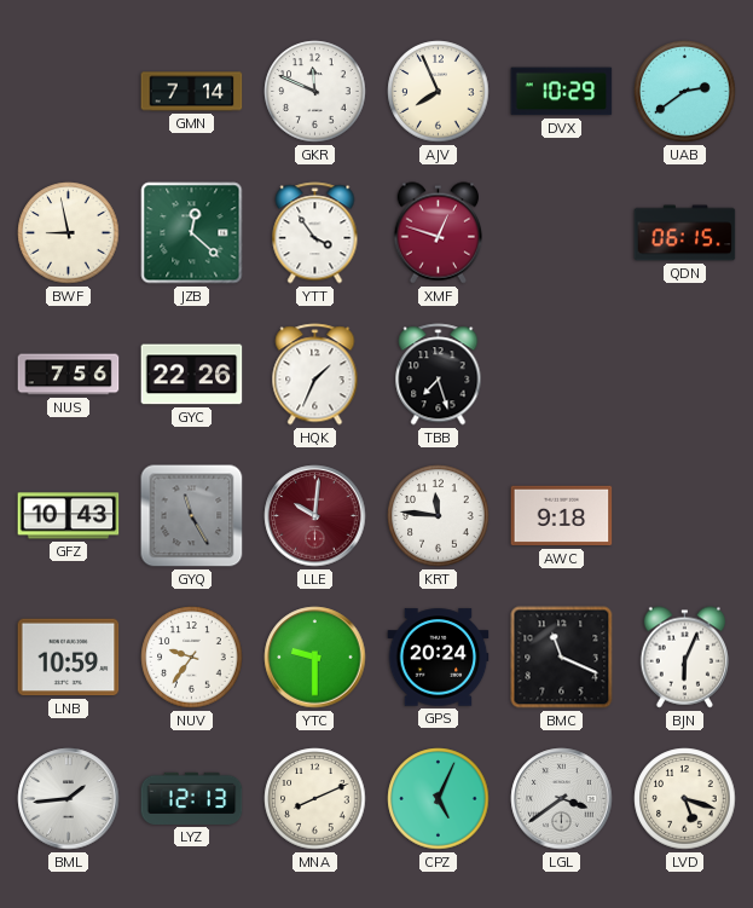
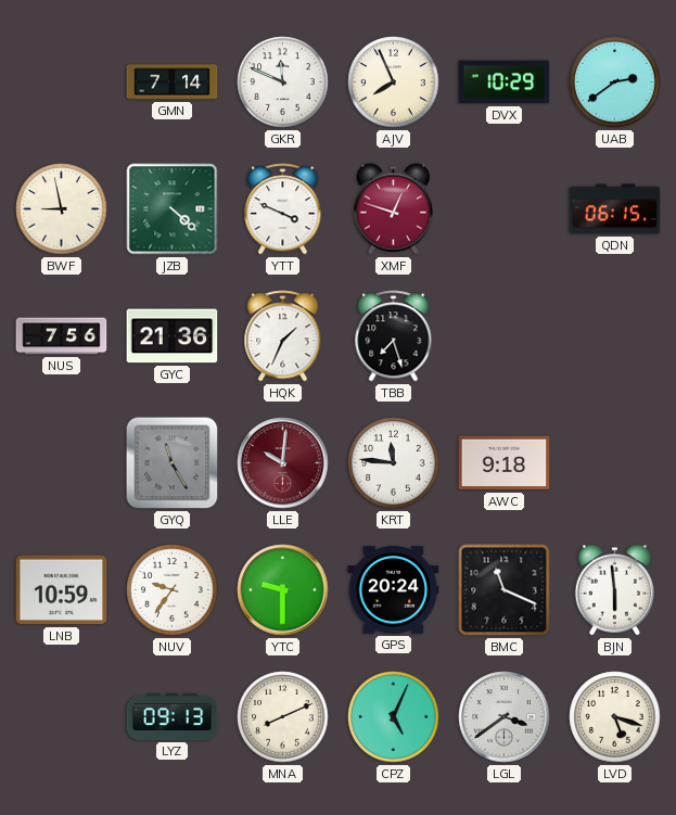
JZB: 12:22 -> 4:22 (173, 209)
YTT: 3:54 -> 3:49 (283, 209)
GYC: 22:26 -> 21:36 (173, 336)
GFZ: 10:43 -> none (69, 516)
BJN: 6:04 -> 5:59 (614, 590)
BML: 1:44 -> none (69, 799)
LYZ: 12:13 -> 09:13 (173, 716)
